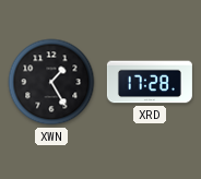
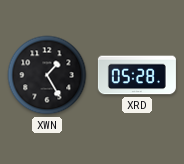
XRD: 17:28 -> 05:28 (137, 75)
